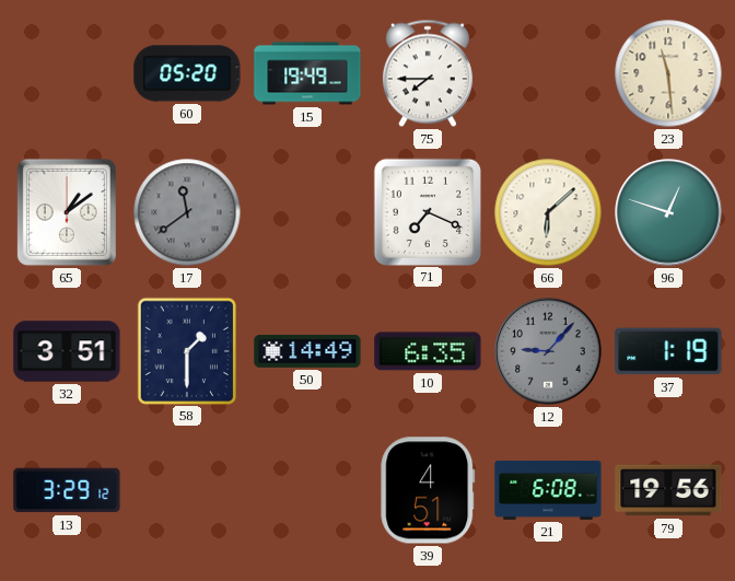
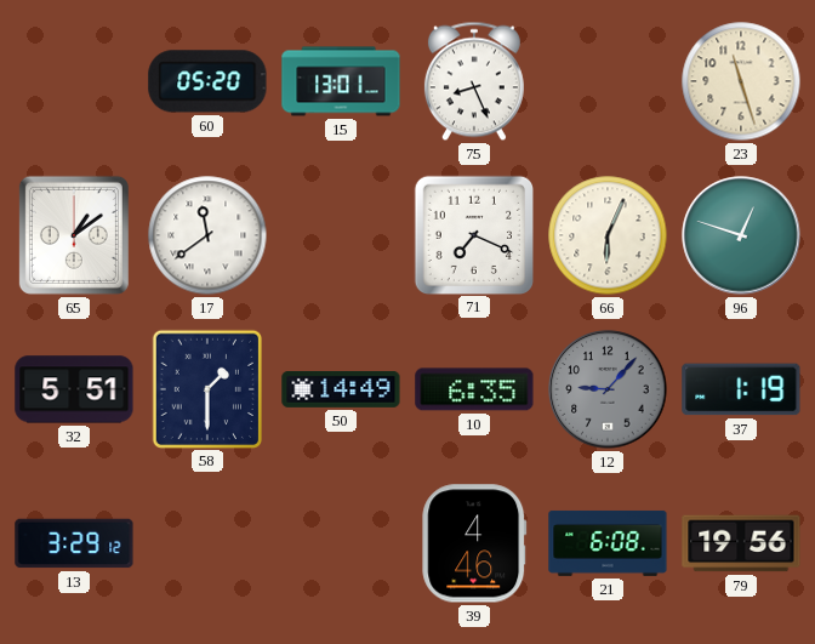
15: 19:49 -> 13:01 (341, 81)
75: 7:45 -> 8:26 (474, 81)
23: 11:29 -> 11:27 (741, 81)
17 dial: grey -> white (207, 235)
66: 6:08 -> 6:04 (608, 235)
32: 3:51 -> 5:51 (74, 389)
39: 4:51 -> 4:46 (474, 543)
